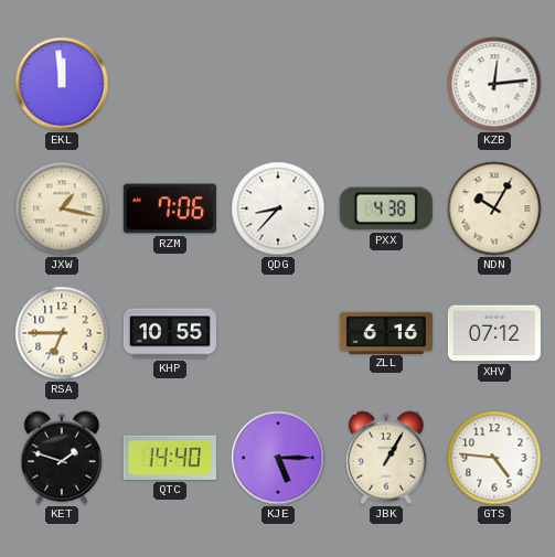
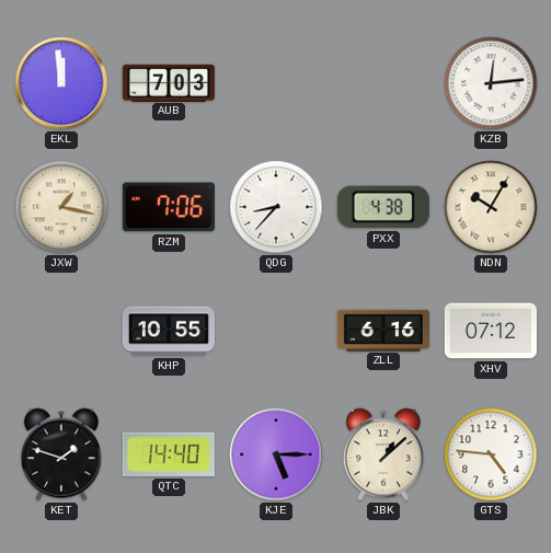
AUB: none -> 7:03 (169, 82)
RSA: 6:45 -> none (62, 333)
JBK: 1:05 -> 1:08 (383, 454)
